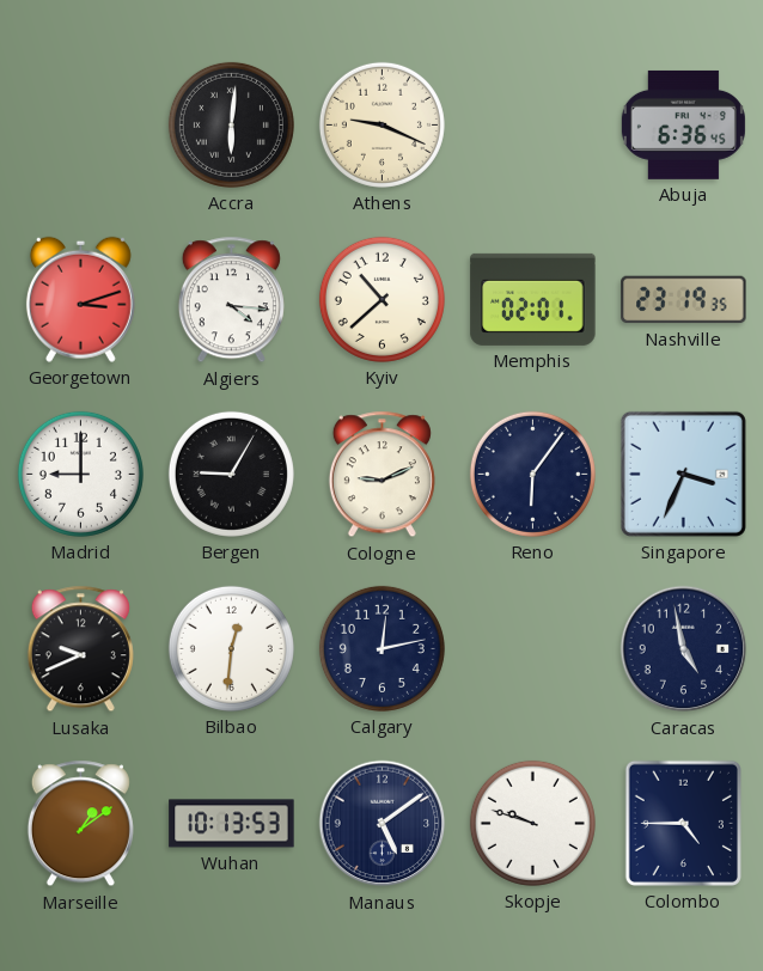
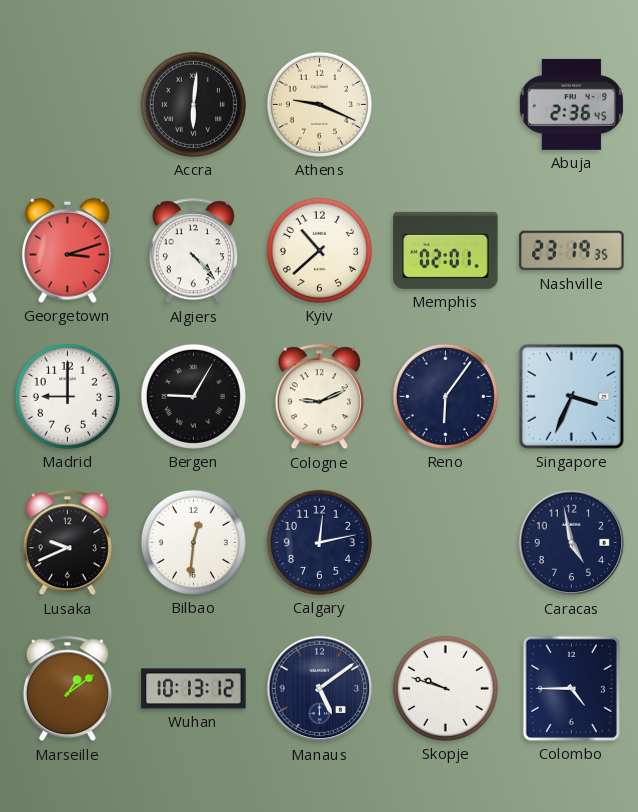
Abuja: 6:36 -> 2:36 (571, 104)
Algiers: 4:16 -> 4:23 (193, 251)
Wuhan: 10:13:53 -> 10:13:12 (194, 689)
